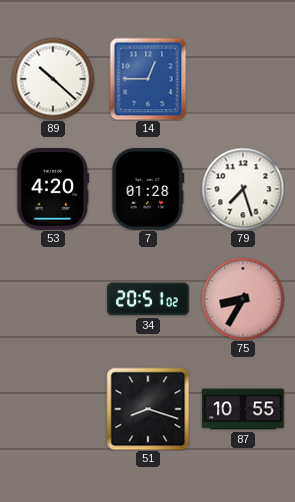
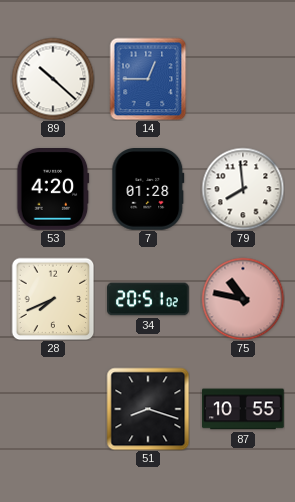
79: 7:27 -> 7:59 (243, 189)
28: none -> 7:41 (53, 299)
75: 8:35 -> 10:47 (243, 299)
